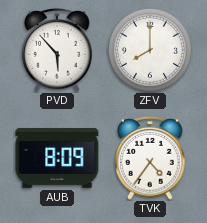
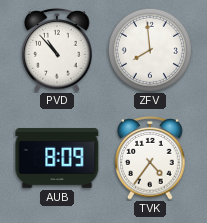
PVD: 5:53 -> 10:53 (57, 50)
ZFV: 8:00 -> 7:59 (150, 50)
